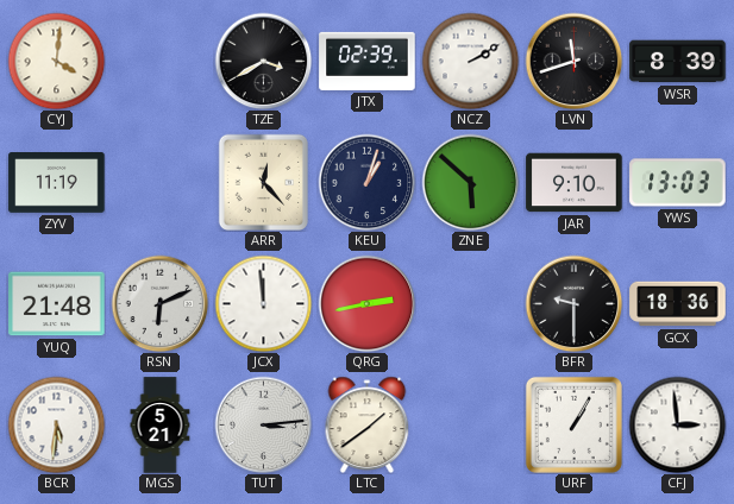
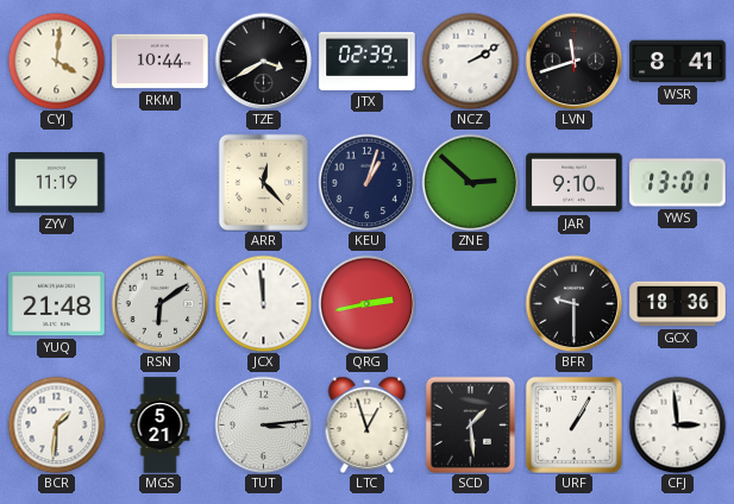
RKM: none -> 10:44 (161, 62)
WSR: 8:39 -> 8:41 (678, 62)
ZNE: 5:52 -> 2:52 (470, 182)
YWS: 13:03 -> 13:01 (678, 183)
RSN: 6:11 -> 6:09 (159, 303)
BCR: 5:31 -> 1:31 (56, 424)
LTC: 1:39 -> 12:57 (368, 424)
SCD: none -> 1:29 (470, 424)
